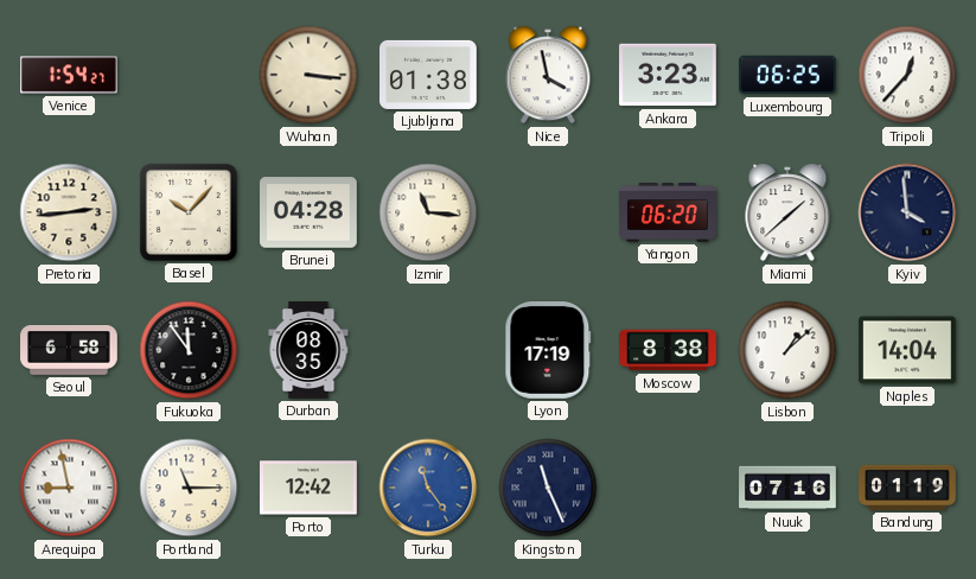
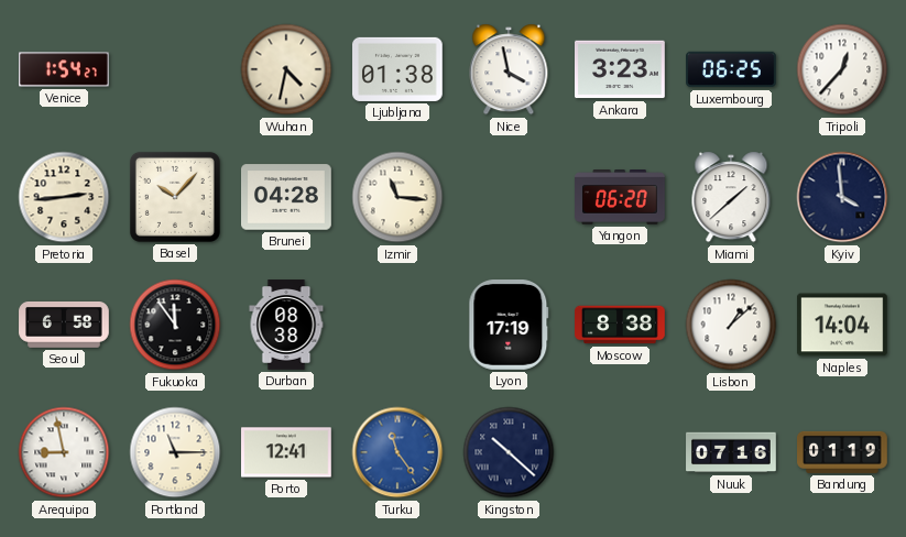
Wuhan: 3:16 -> 4:32 (286, 69)
Durban: 08:35 -> 08:38 (286, 325)
Porto: 12:42 -> 12:41 (287, 452)
Kingston: 11:26 -> 10:22 (509, 452)
